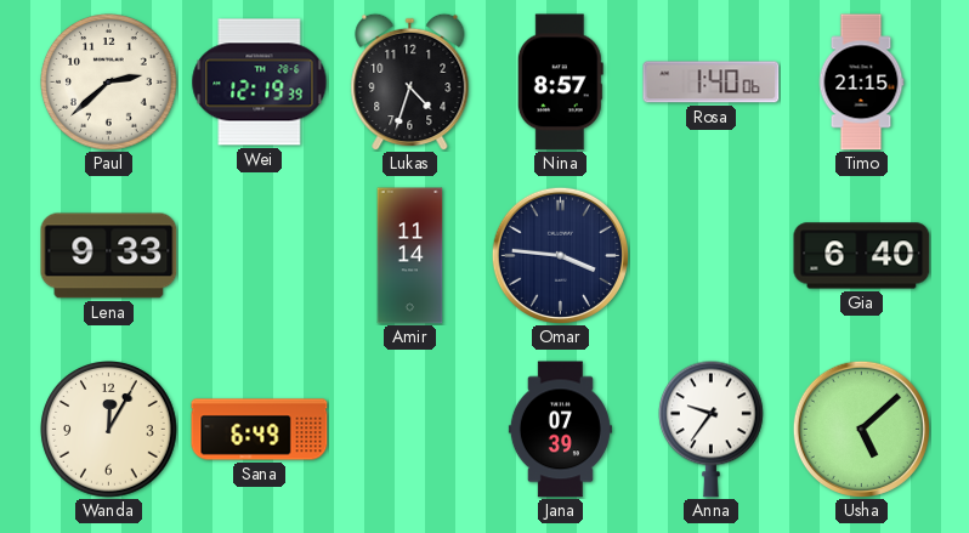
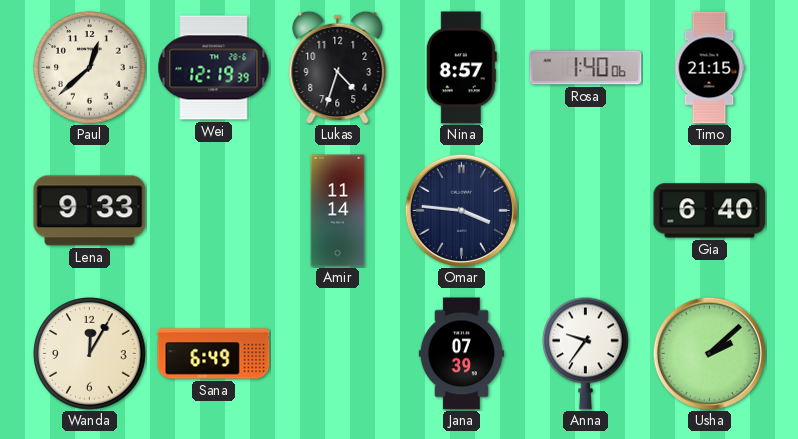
Paul: 2:38 -> 12:38 (90, 68)
Usha: 5:08 -> 2:08 (709, 353)
